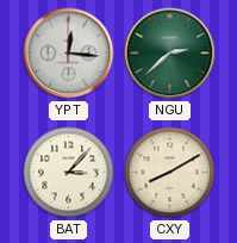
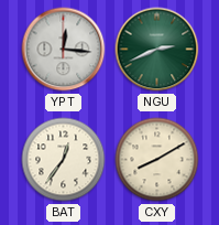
NGU: 2:38 -> 2:41 (157, 50)
BAT: 3:07 -> 12:36 (64, 160)
